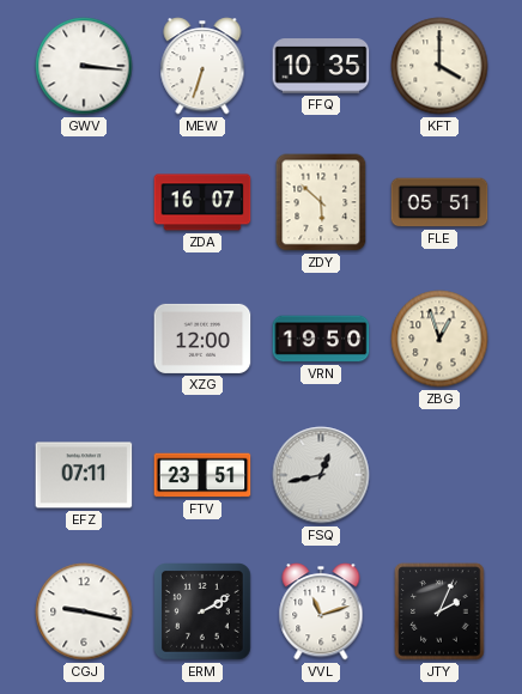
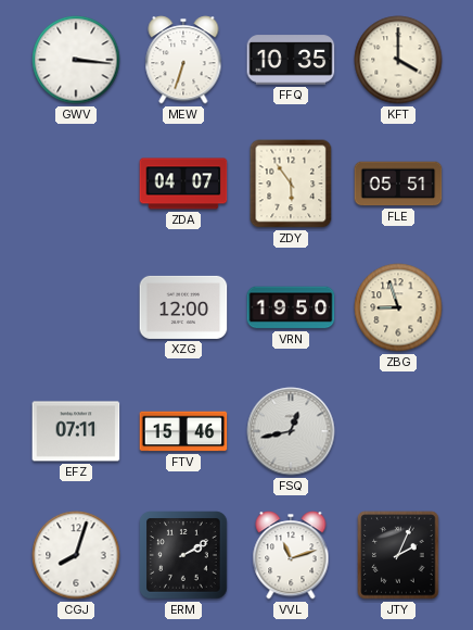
ZDA: 16:07 -> 04:07 (183, 184)
ZDY: 5:52 -> 5:54 (291, 184)
ZBG: 12:57 -> 8:57 (398, 307)
FTV: 23:51 -> 15:46 (183, 431)
CGJ: 9:17 -> 8:03 (76, 555)
